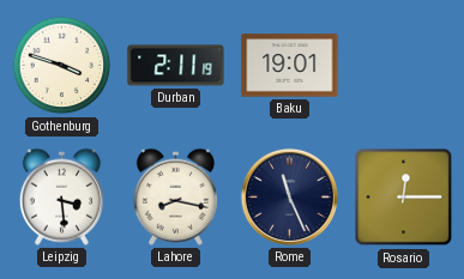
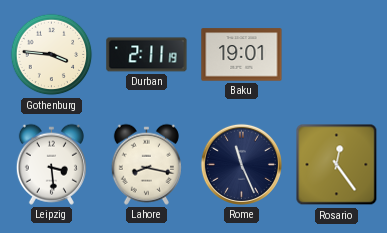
Gothenburg: 3:48 -> 3:46 (52, 55)
Rosario: 12:15 -> 12:24 (337, 165)
